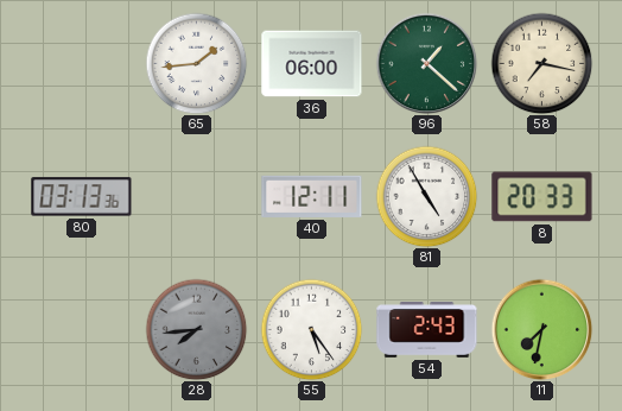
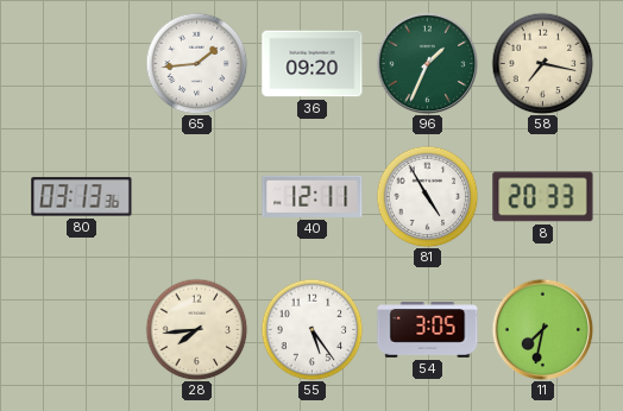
36: 06:00 -> 09:20 (313, 64)
96: 1:22 -> 1:34 (427, 63)
28 dial: grey -> cream (196, 329)
54: 2:43 -> 3:05 (428, 330)
